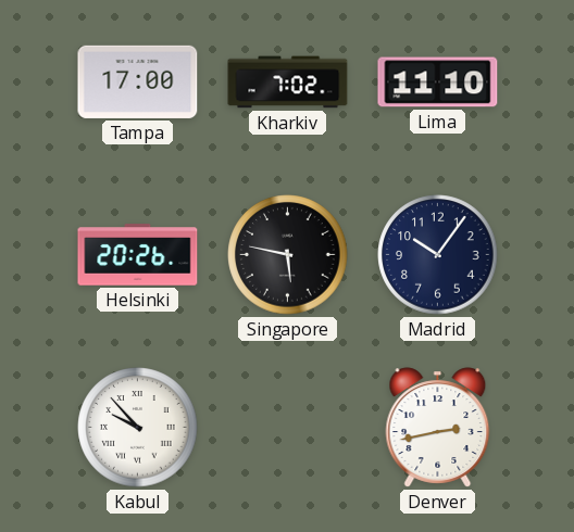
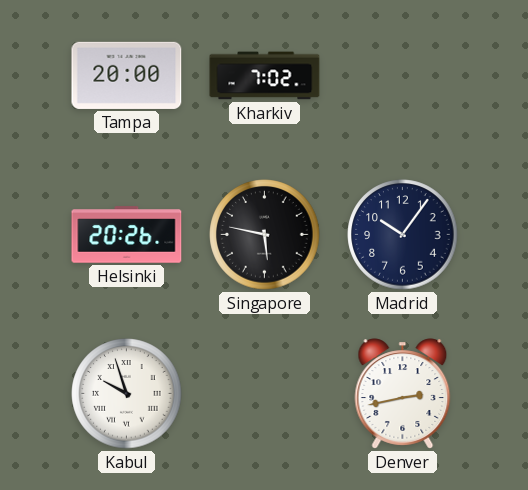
Tampa: 17:00 -> 20:00 (127, 75)
Lima: 11:10 -> none (438, 83)
Kabul: 9:53 -> 9:57 (127, 394)
